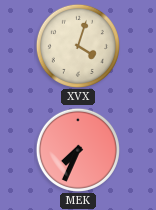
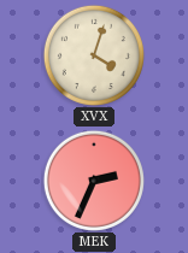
MEK: 7:34 -> 2:34 (94, 181)
